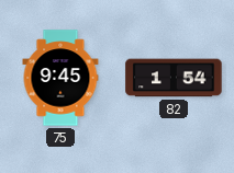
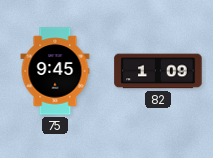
82: 1:54 -> 1:09 (158, 71)
